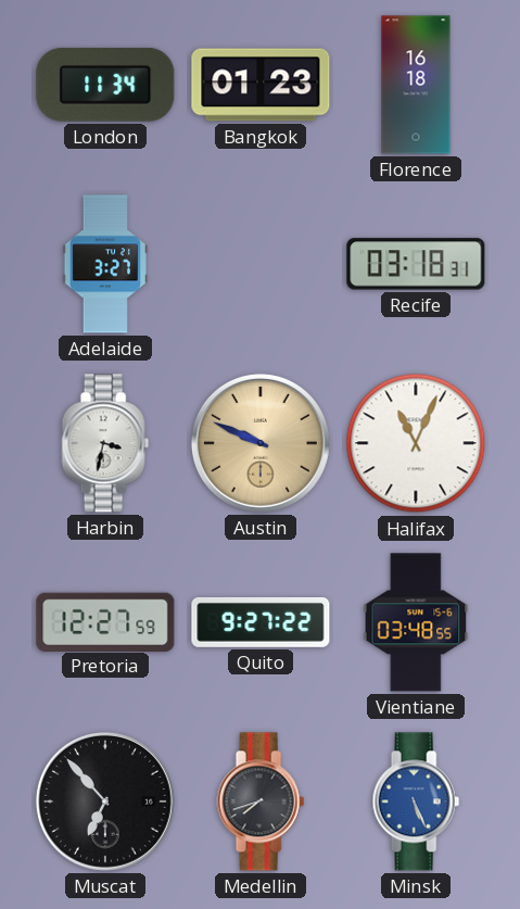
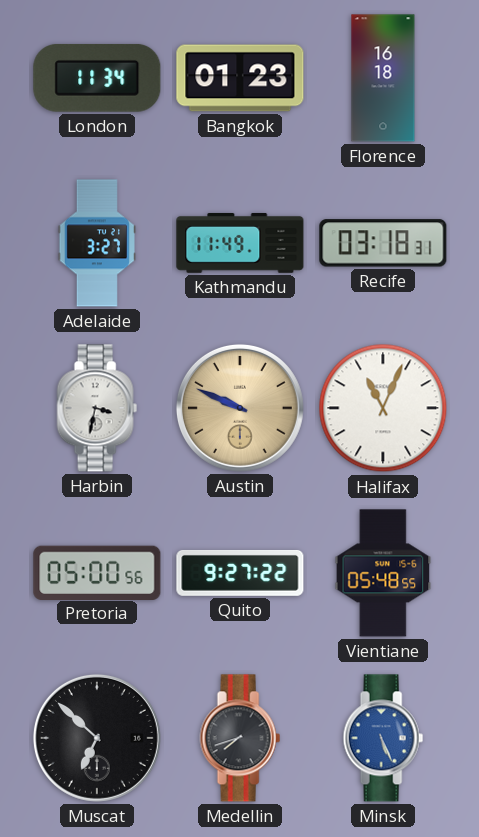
Kathmandu: none -> 11:49 (240, 243)
Pretoria: 12:27 -> 05:00 (97, 572)
Vientiane: 03:48 -> 05:48 (383, 573)
Muscat: 6:53 -> 6:52 (97, 738)
